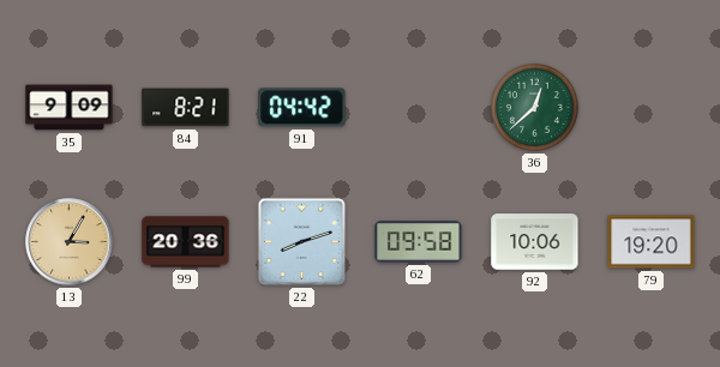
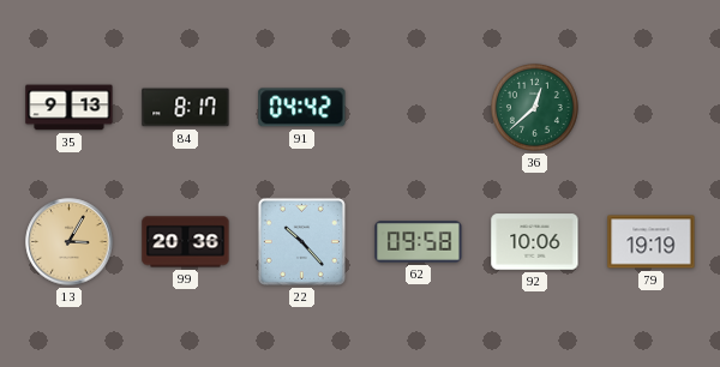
35: 9:09 -> 9:13 (70, 108)
84: 8:21 -> 8:17 (186, 108)
22: 8:12 -> 10:23 (301, 241)
79: 19:20 -> 19:19 (652, 242)
